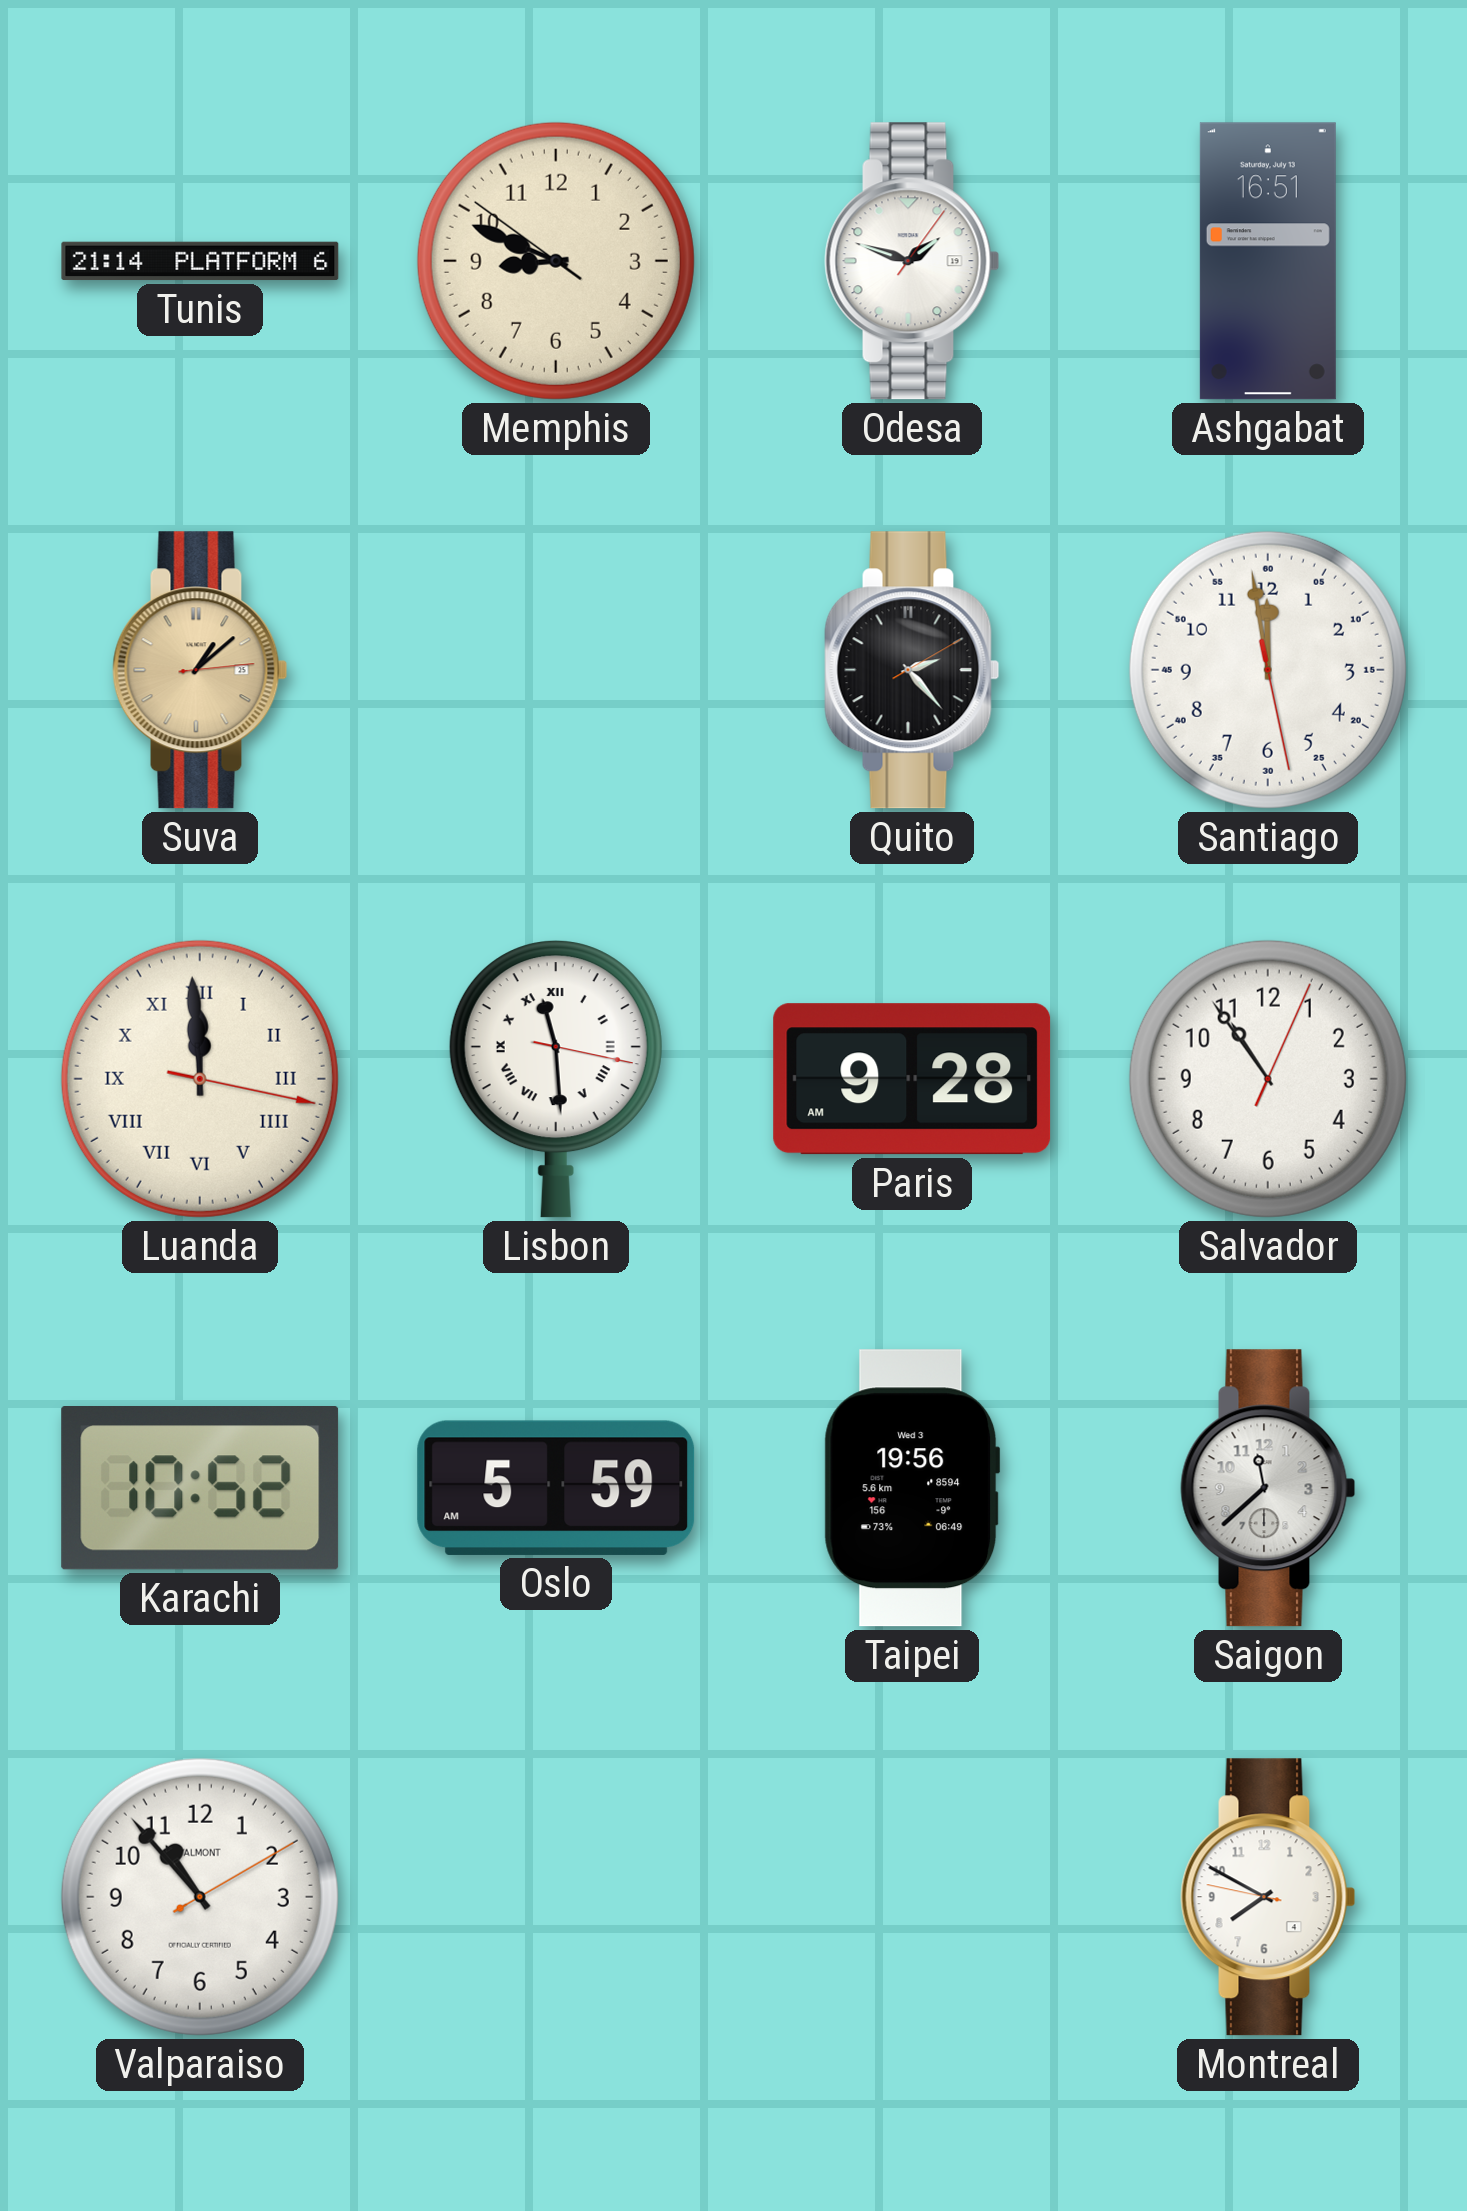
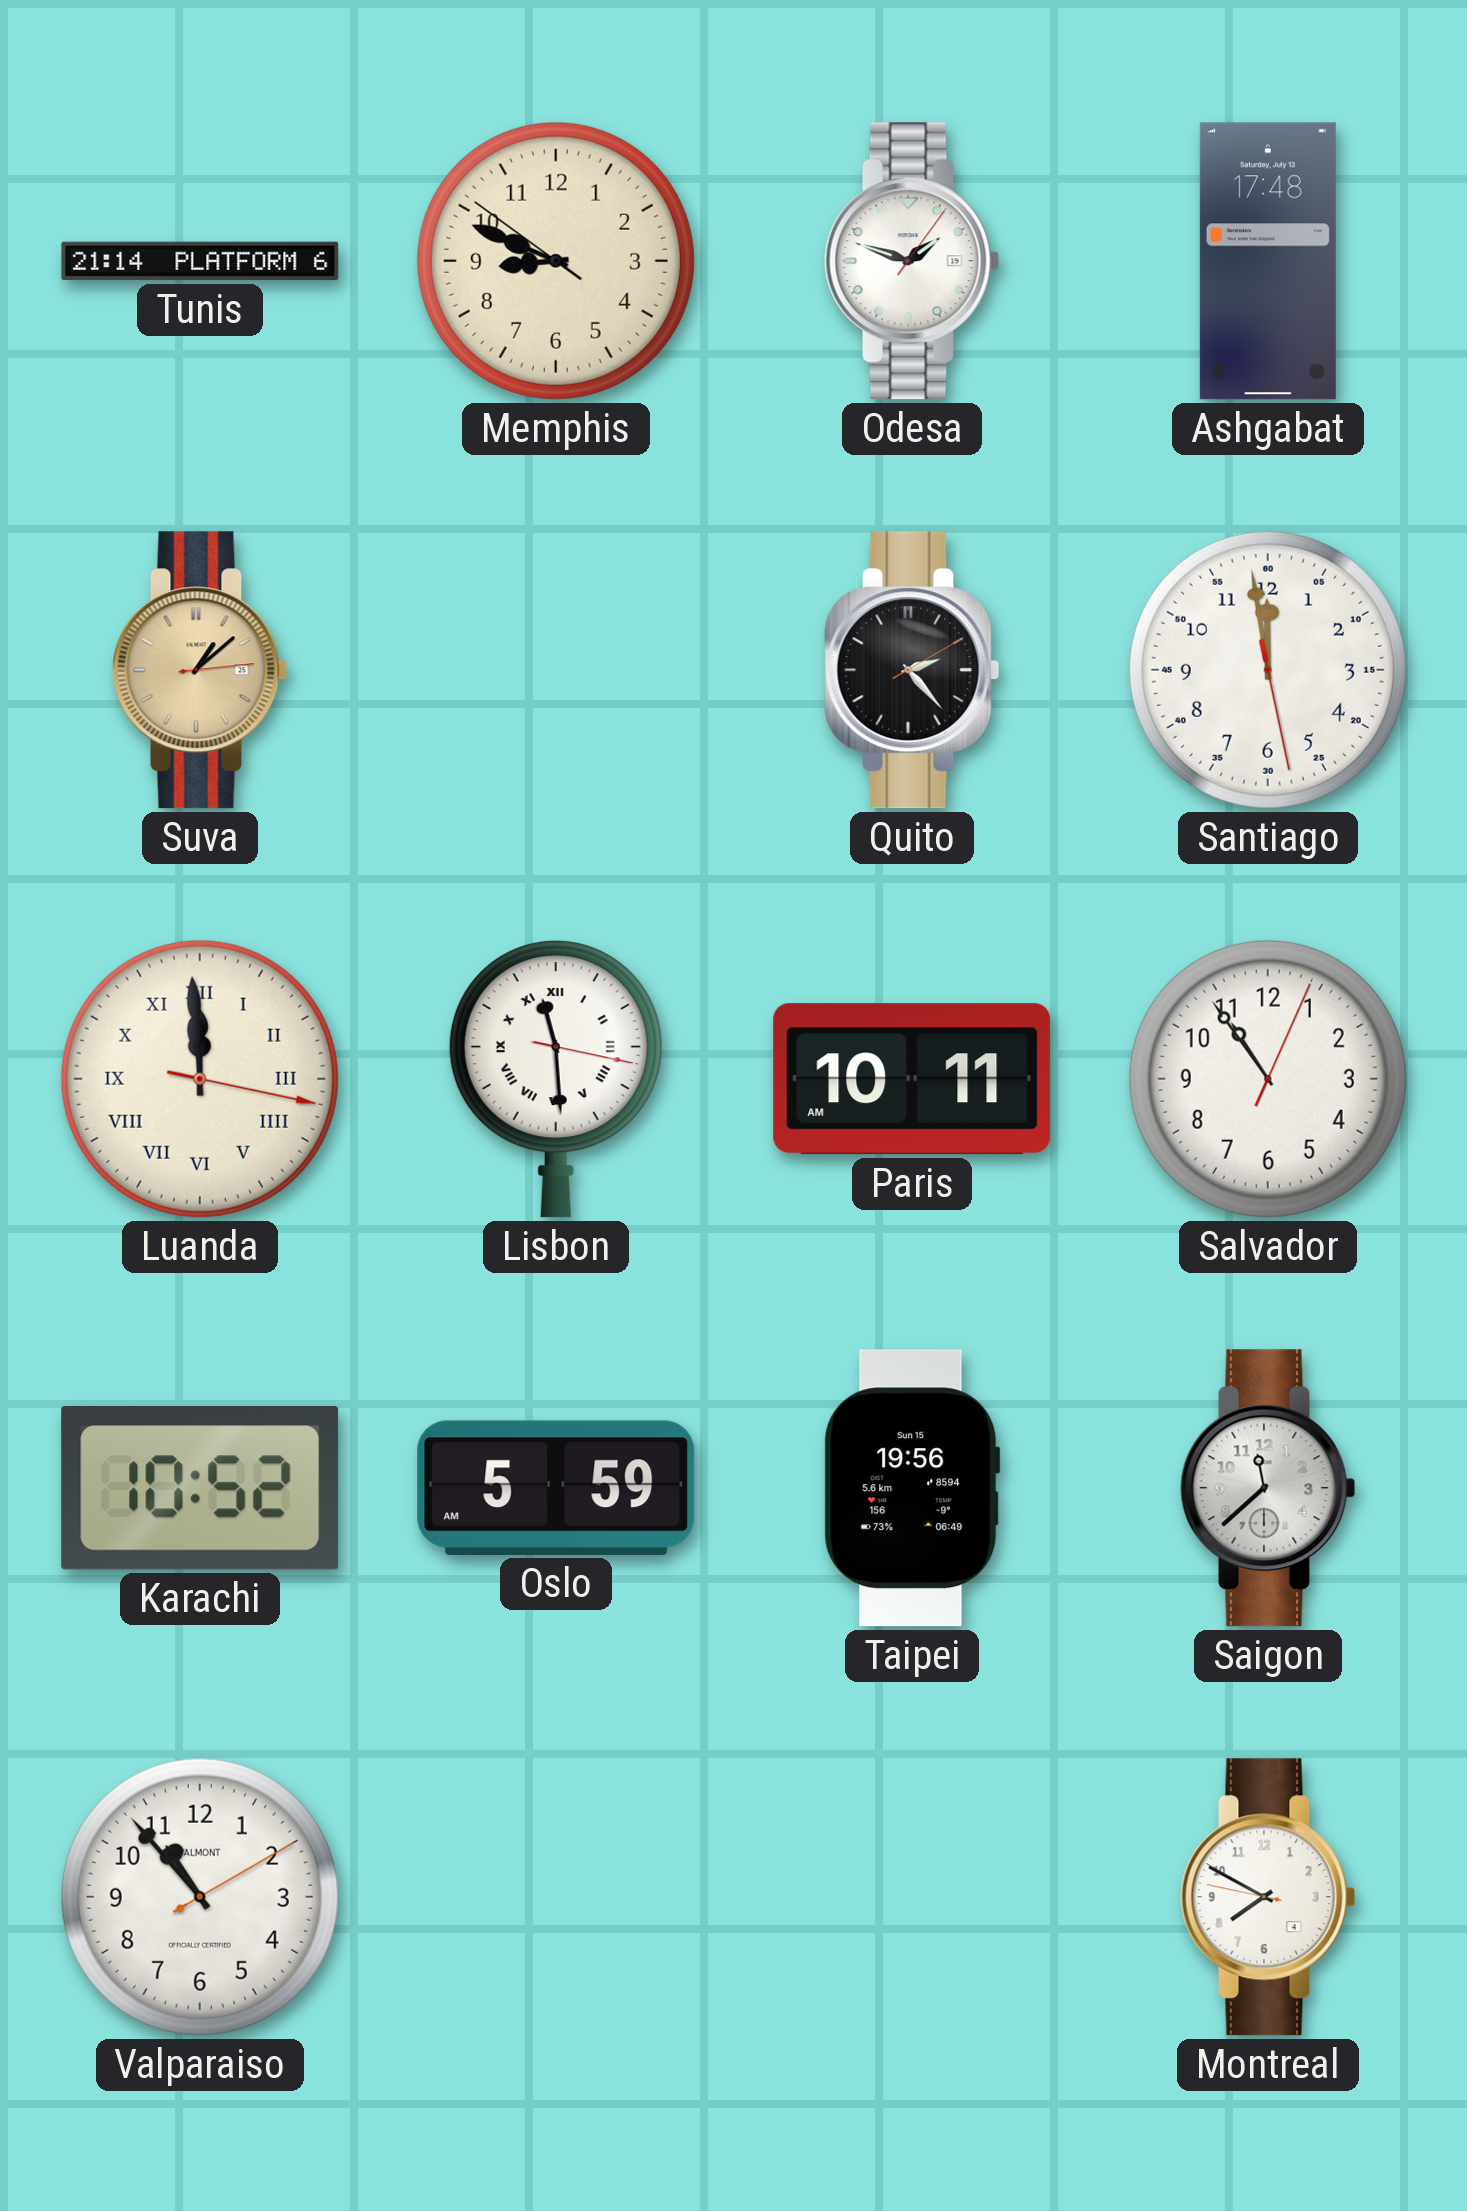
Ashgabat: 16:51 -> 17:48 (1268, 261)
Paris: 9:28 -> 10:11 (912, 1079)
Taipei date: Wed 3 -> Sun 15 (912, 1488)
